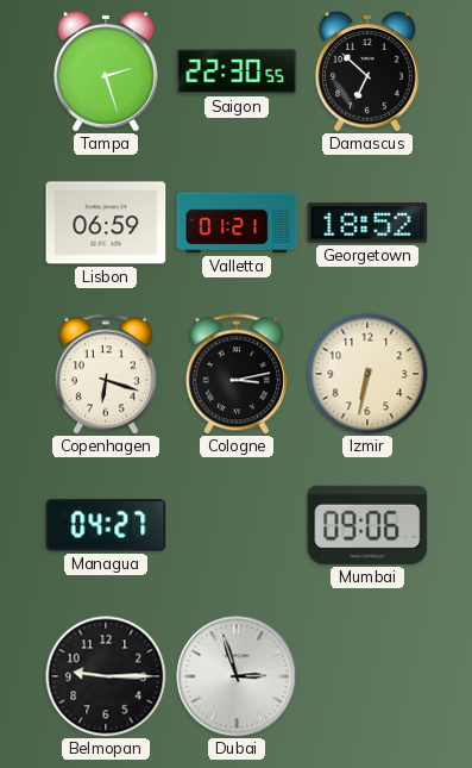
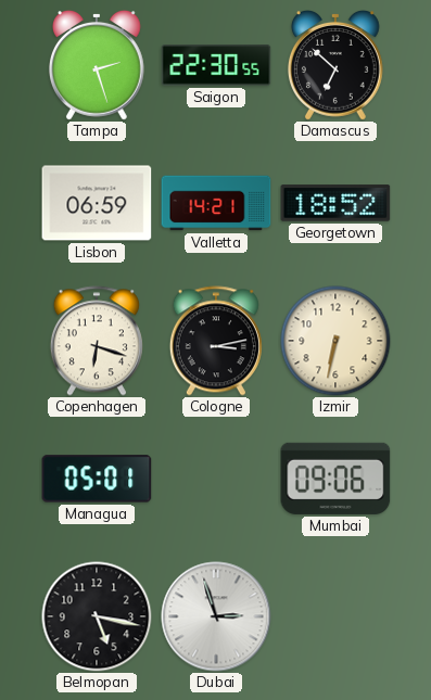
Valletta: 01:21 -> 14:21 (216, 203)
Managua: 04:27 -> 05:01 (97, 479)
Belmopan: 9:15 -> 5:17 (97, 616)
